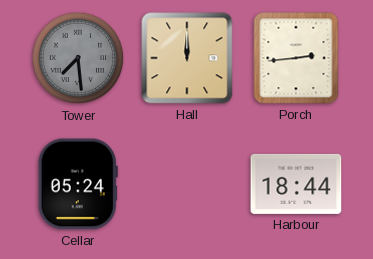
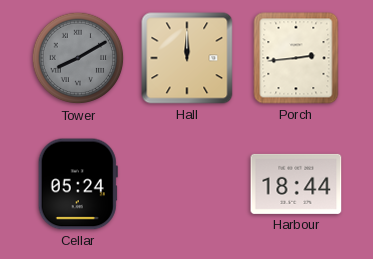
Tower: 7:29 -> 8:10 (78, 58)
